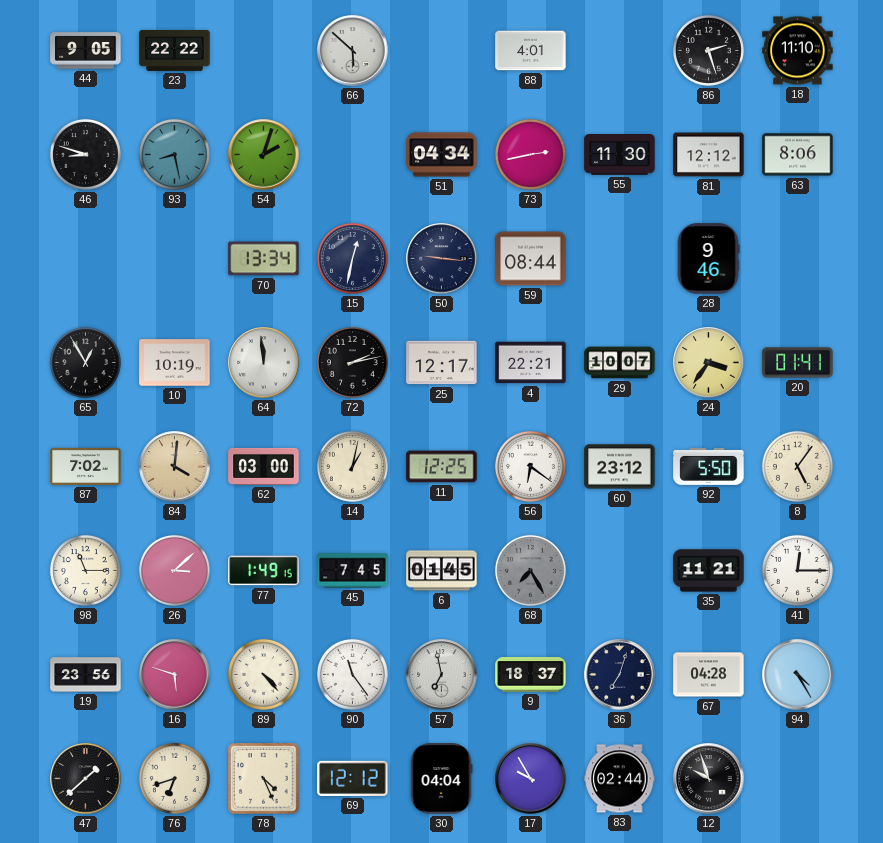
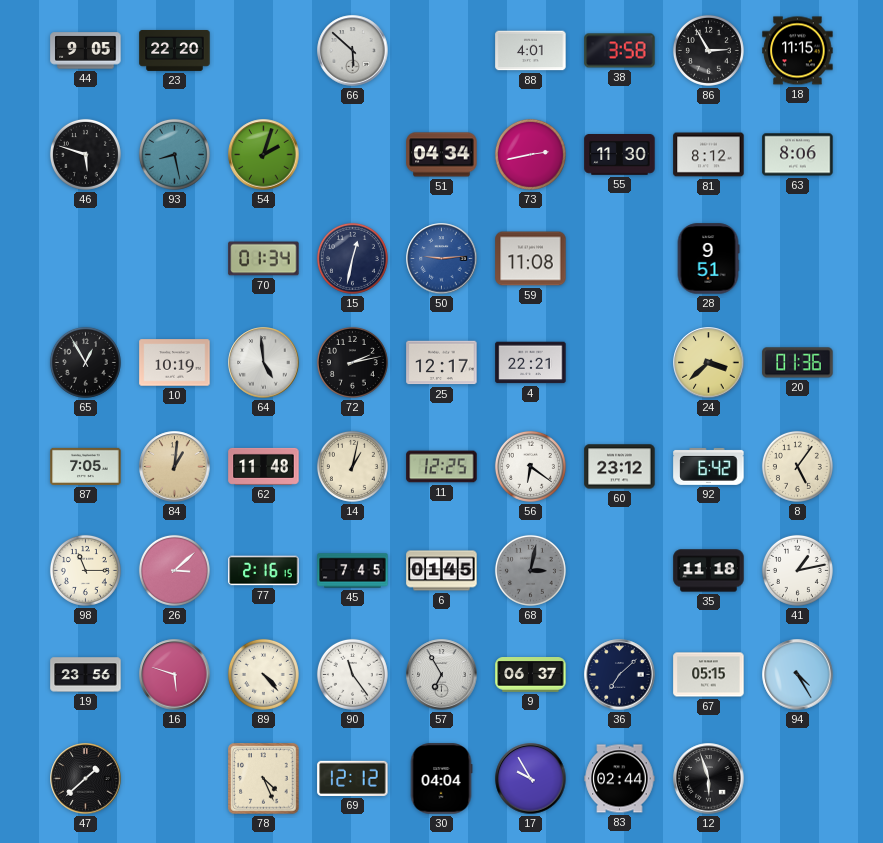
23: 22:22 -> 22:20 (175, 50)
38: none -> 3:58 (620, 51)
86: 2:27 -> 2:55 (708, 50)
18: 11:10 -> 11:15 (798, 51)
46: 8:48 -> 5:48 (85, 154)
81: 12:12 -> 8:12 (709, 155)
70: 13:34 -> 01:34 (264, 259)
50: 9:16 -> 9:14 (442, 259)
50 dial: navy -> blue (442, 259)
59: 08:44 -> 11:08 (531, 259)
28: 9:46 -> 9:51 (708, 259)
64: 11:59 -> 4:59 (264, 363)
29: 10:07 -> none (620, 363)
24: 3:36 -> 3:38 (709, 363)
20: 01:41 -> 01:36 (798, 363)
87: 7:02 -> 7:05 (86, 466)
84: 4:01 -> 1:01 (175, 467)
62: 03:00 -> 11:48 (264, 466)
92: 5:50 -> 6:42 (709, 466)
77: 1:49 -> 2:16 (264, 571)
68: 7:25 -> 3:02 (530, 570)
35: 11:21 -> 11:18 (709, 571)
41: 12:15 -> 1:13 (797, 570)
57: 6:58 -> 6:55 (442, 675)
9: 18:37 -> 06:37 (531, 675)
36: 7:03 -> 7:08 (620, 675)
67: 04:28 -> 05:15 (709, 675)
76: 6:42 -> none (174, 778)
12: 9:57 -> 5:57 (709, 779)
